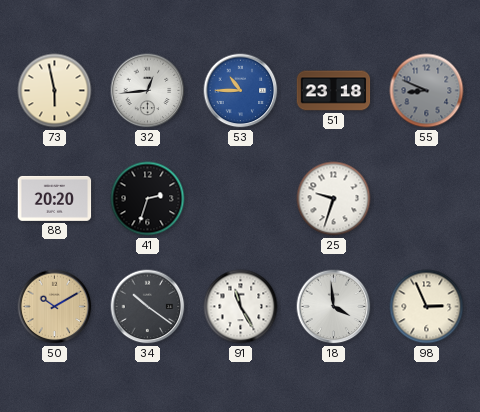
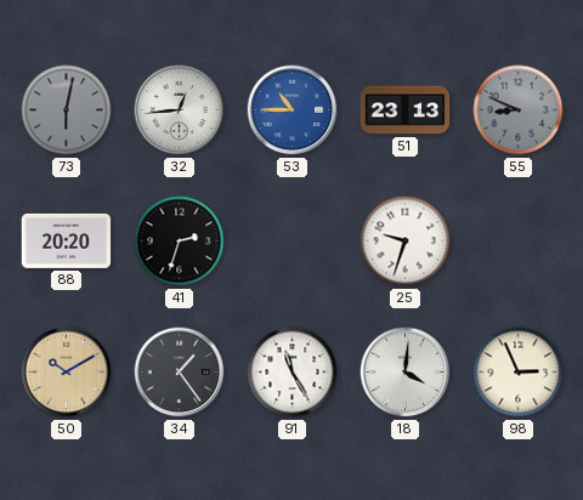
73: 5:58 -> 6:02 (67, 110)
73 dial: cream -> grey (67, 110)
51: 23:18 -> 23:13 (406, 110)
34: 10:21 -> 1:24 (180, 373)
18: 3:59 -> 4:01 (406, 373)
